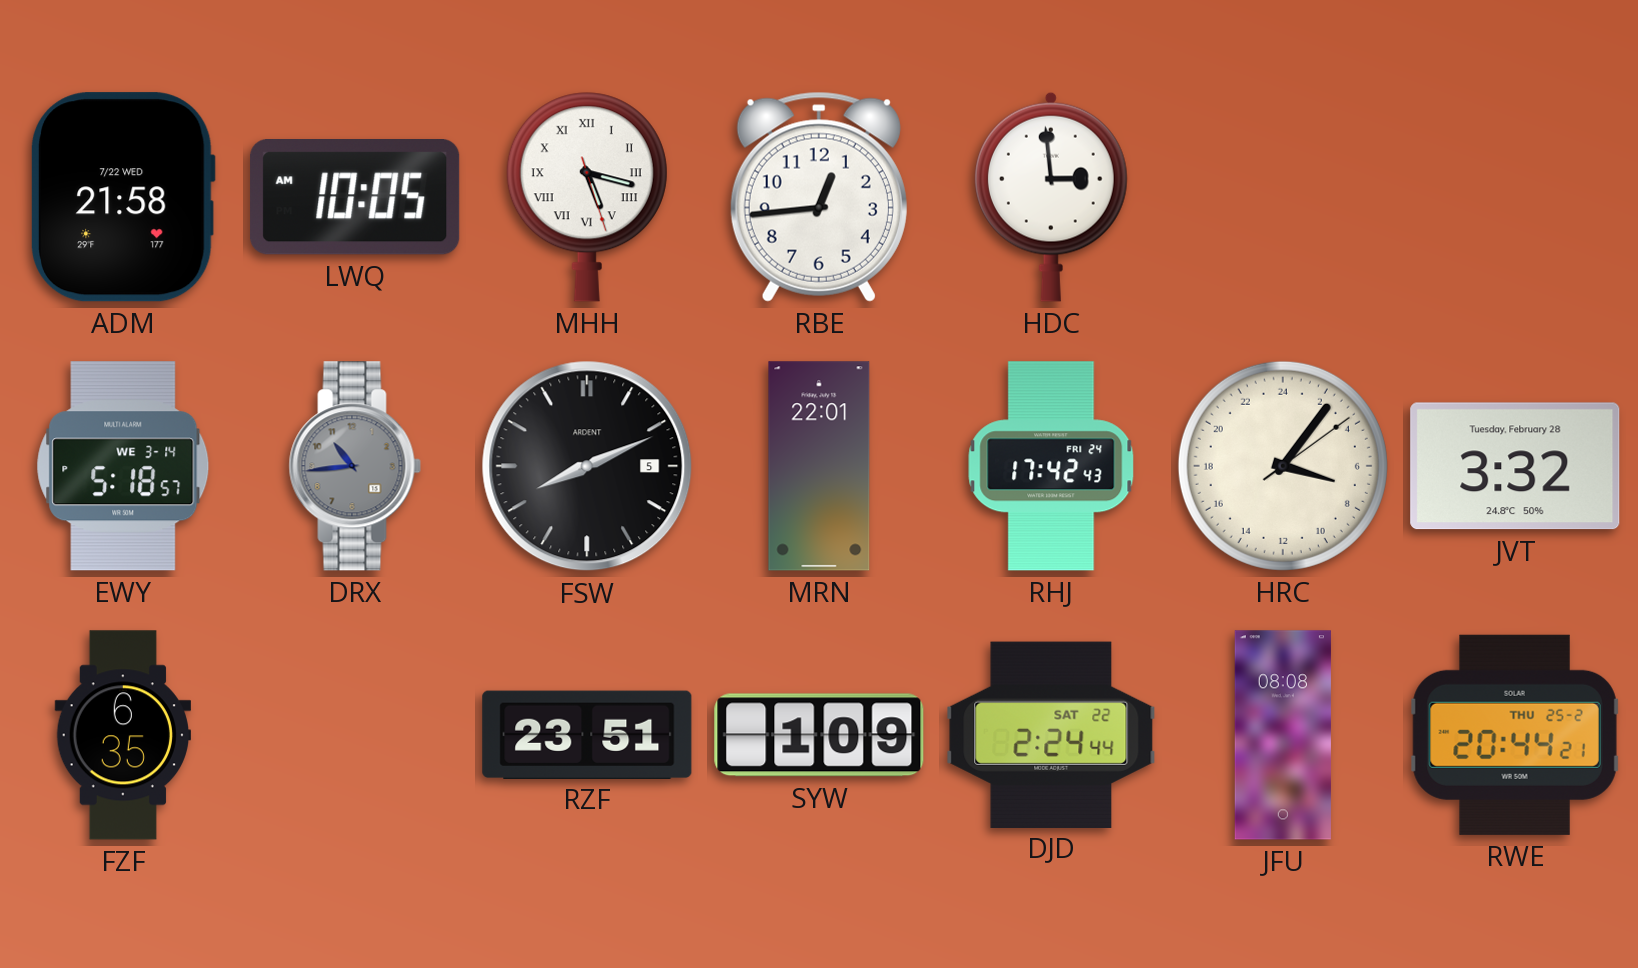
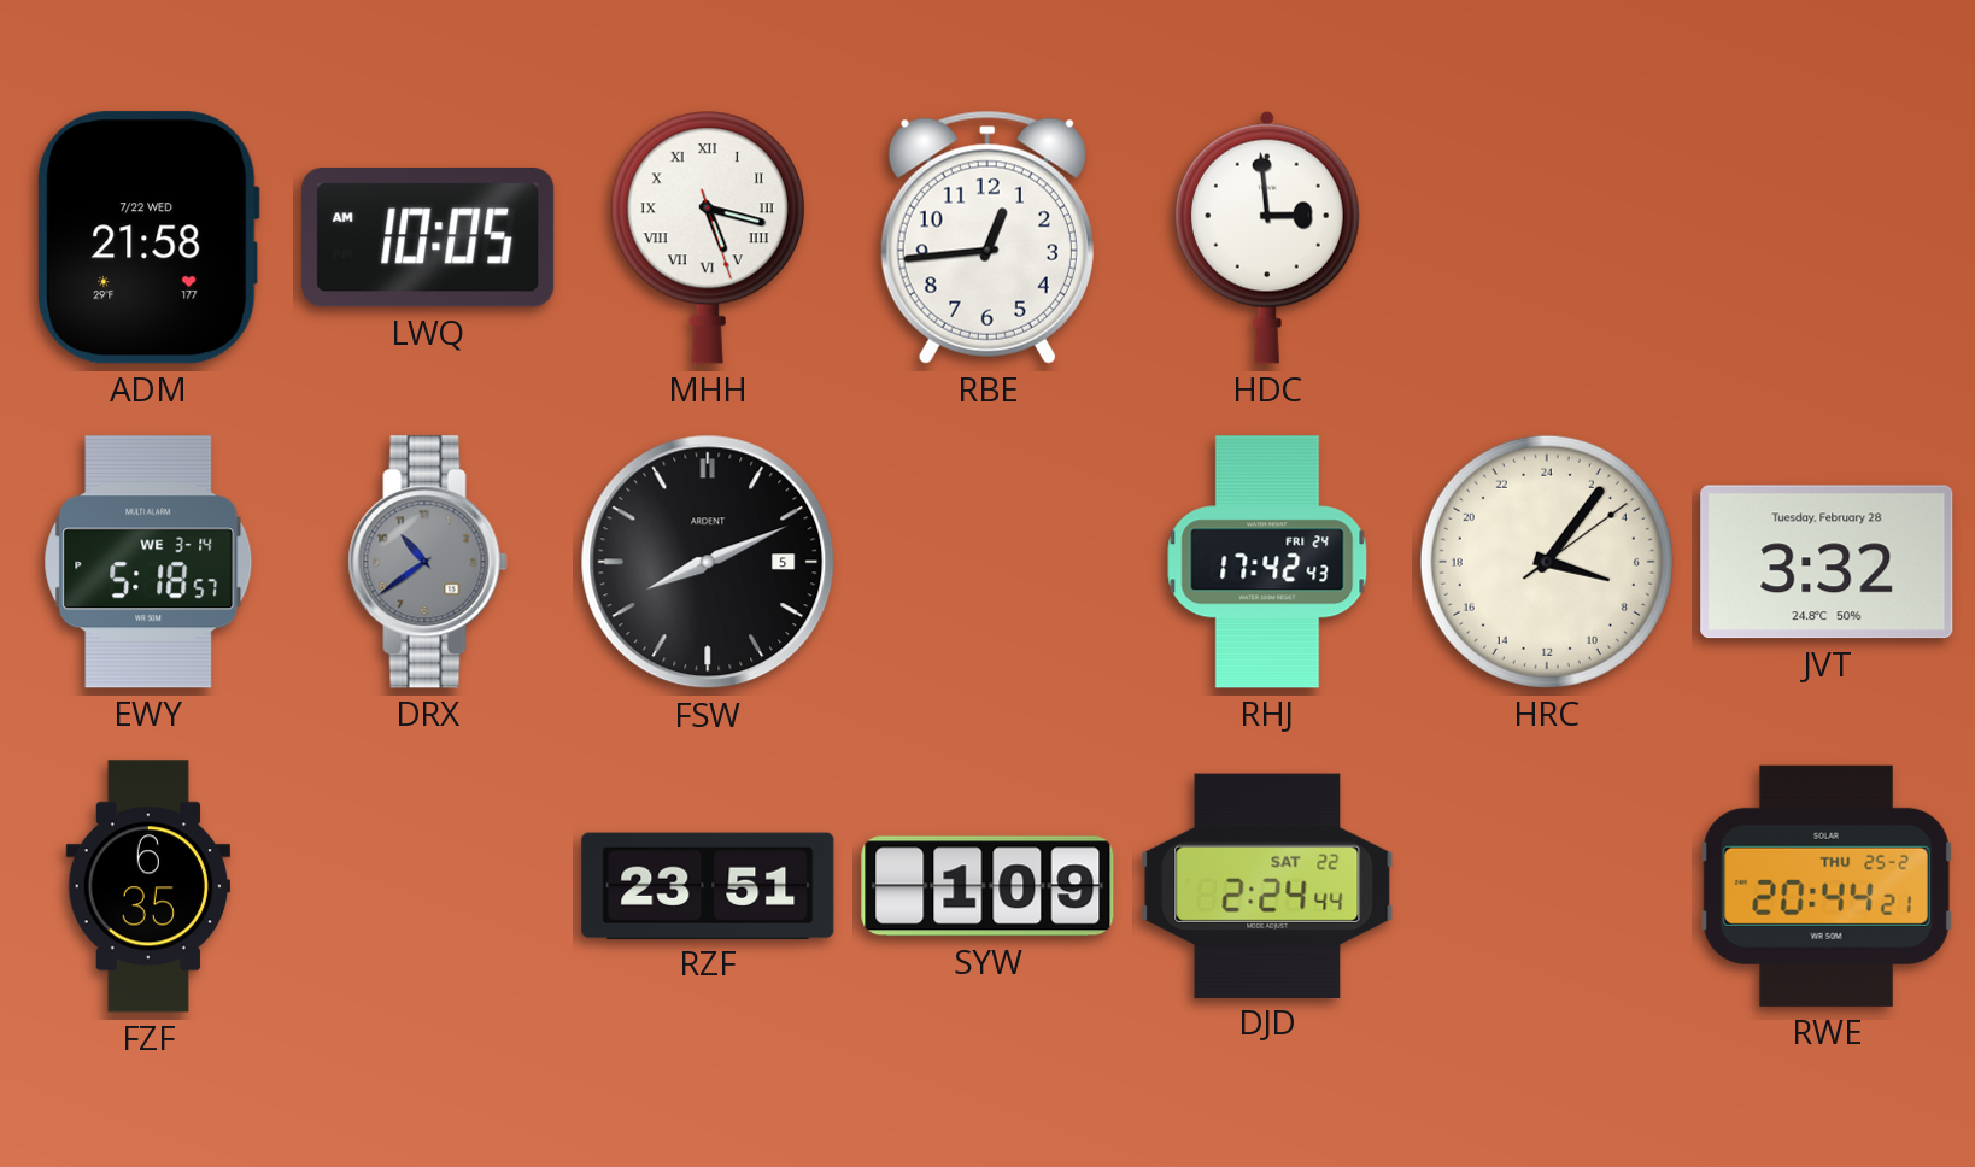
DRX: 10:44 -> 10:39 (428, 562)
MRN: 22:01 -> none (819, 466)
JFU: 08:08 -> none (1283, 735)
